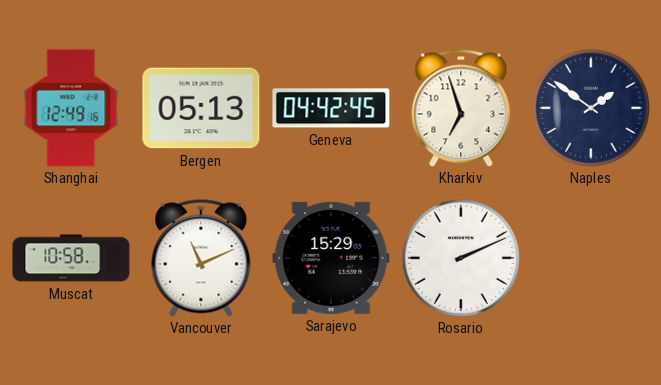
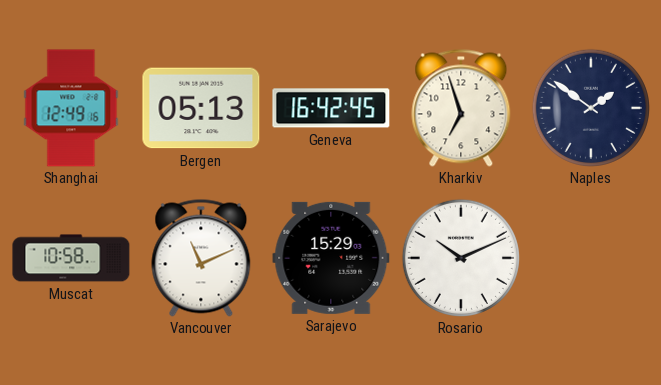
Geneva: 04:42 -> 16:42 (331, 108)
Rosario: 2:11 -> 10:11 (461, 258)
